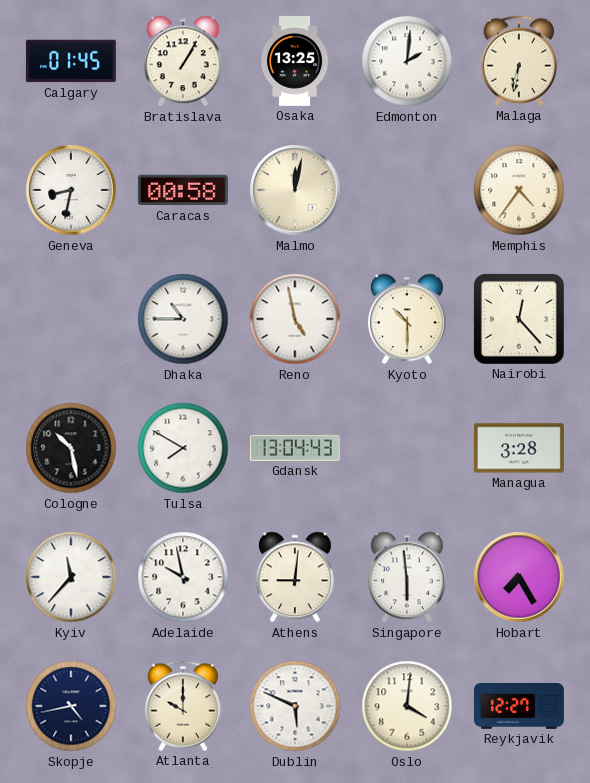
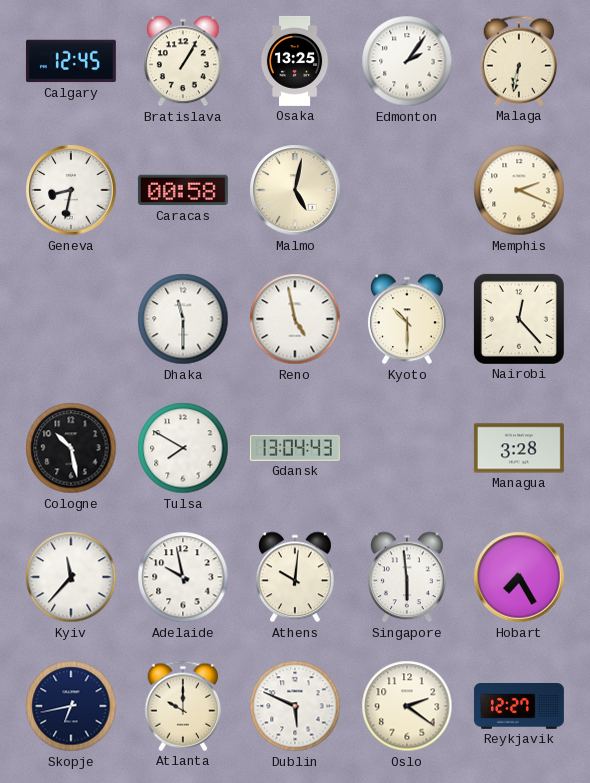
Calgary: 01:45 -> 12:45 (71, 61)
Edmonton: 2:01 -> 2:06 (407, 61)
Malmo: 12:02 -> 5:02 (295, 190)
Memphis: 4:36 -> 2:19 (519, 190)
Dhaka: 10:45 -> 11:30 (183, 319)
Athens: 9:01 -> 10:01 (295, 577)
Skopje: 4:43 -> 6:43 (71, 706)
Oslo: 4:01 -> 2:21 (407, 706)
